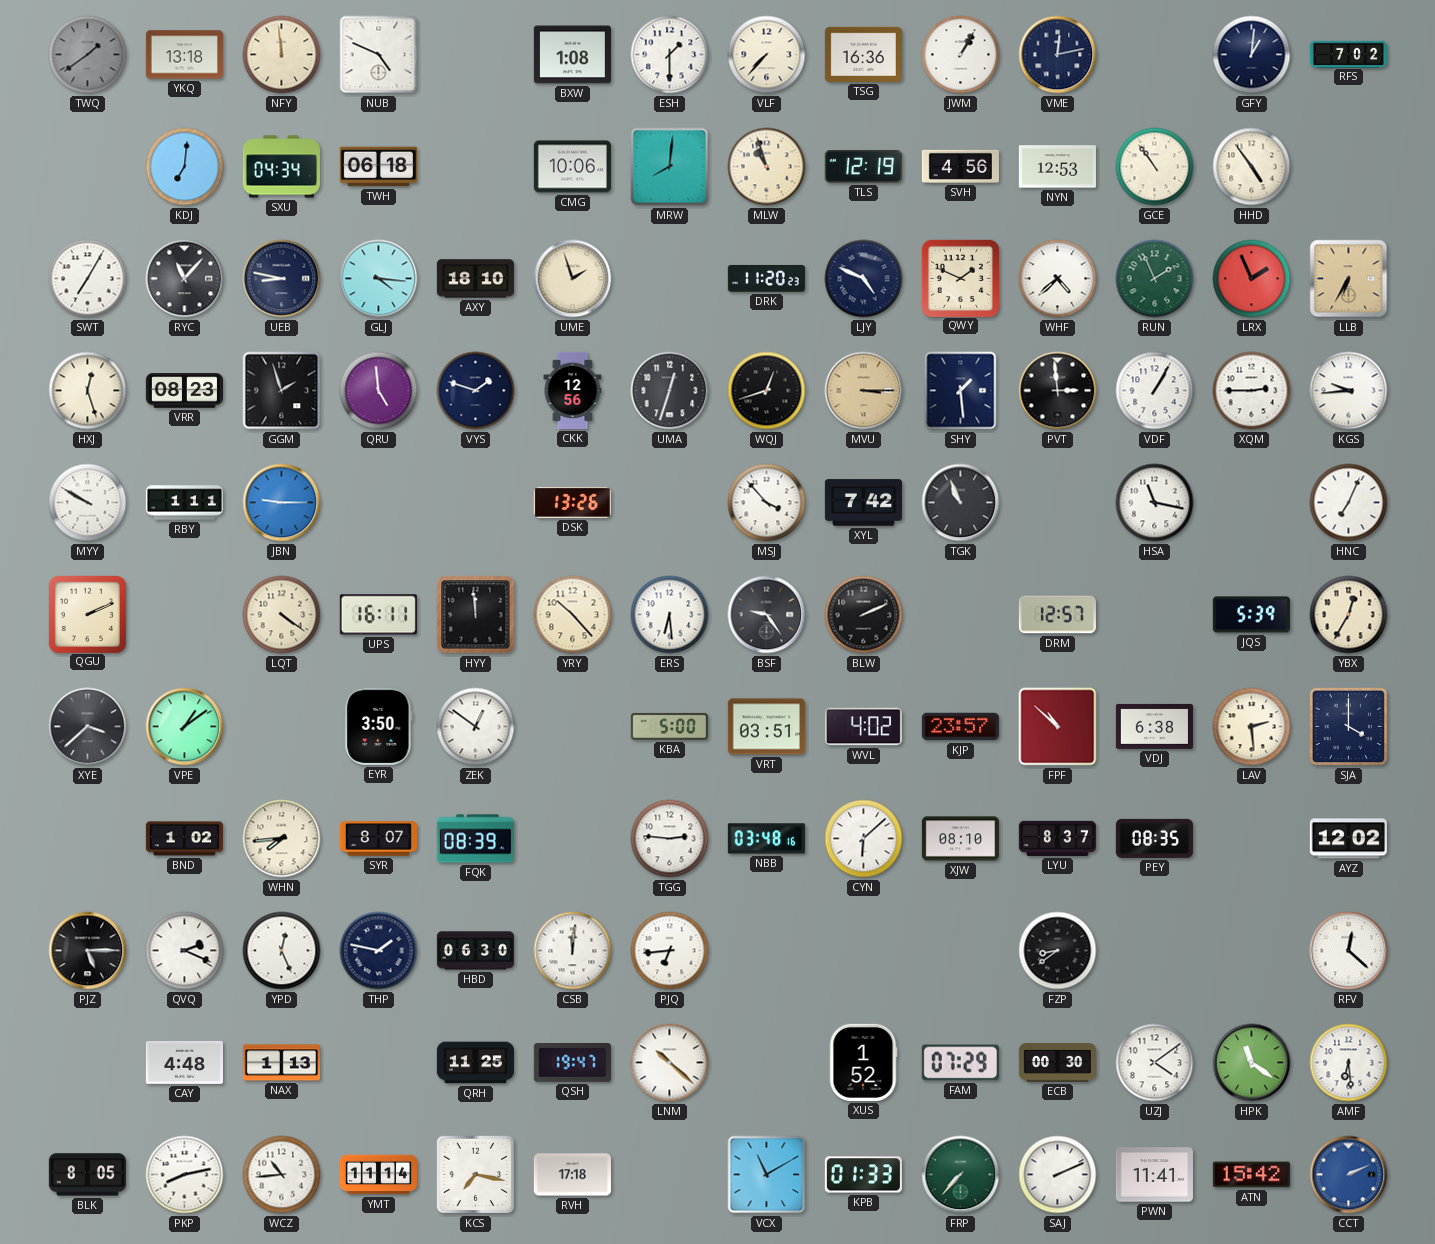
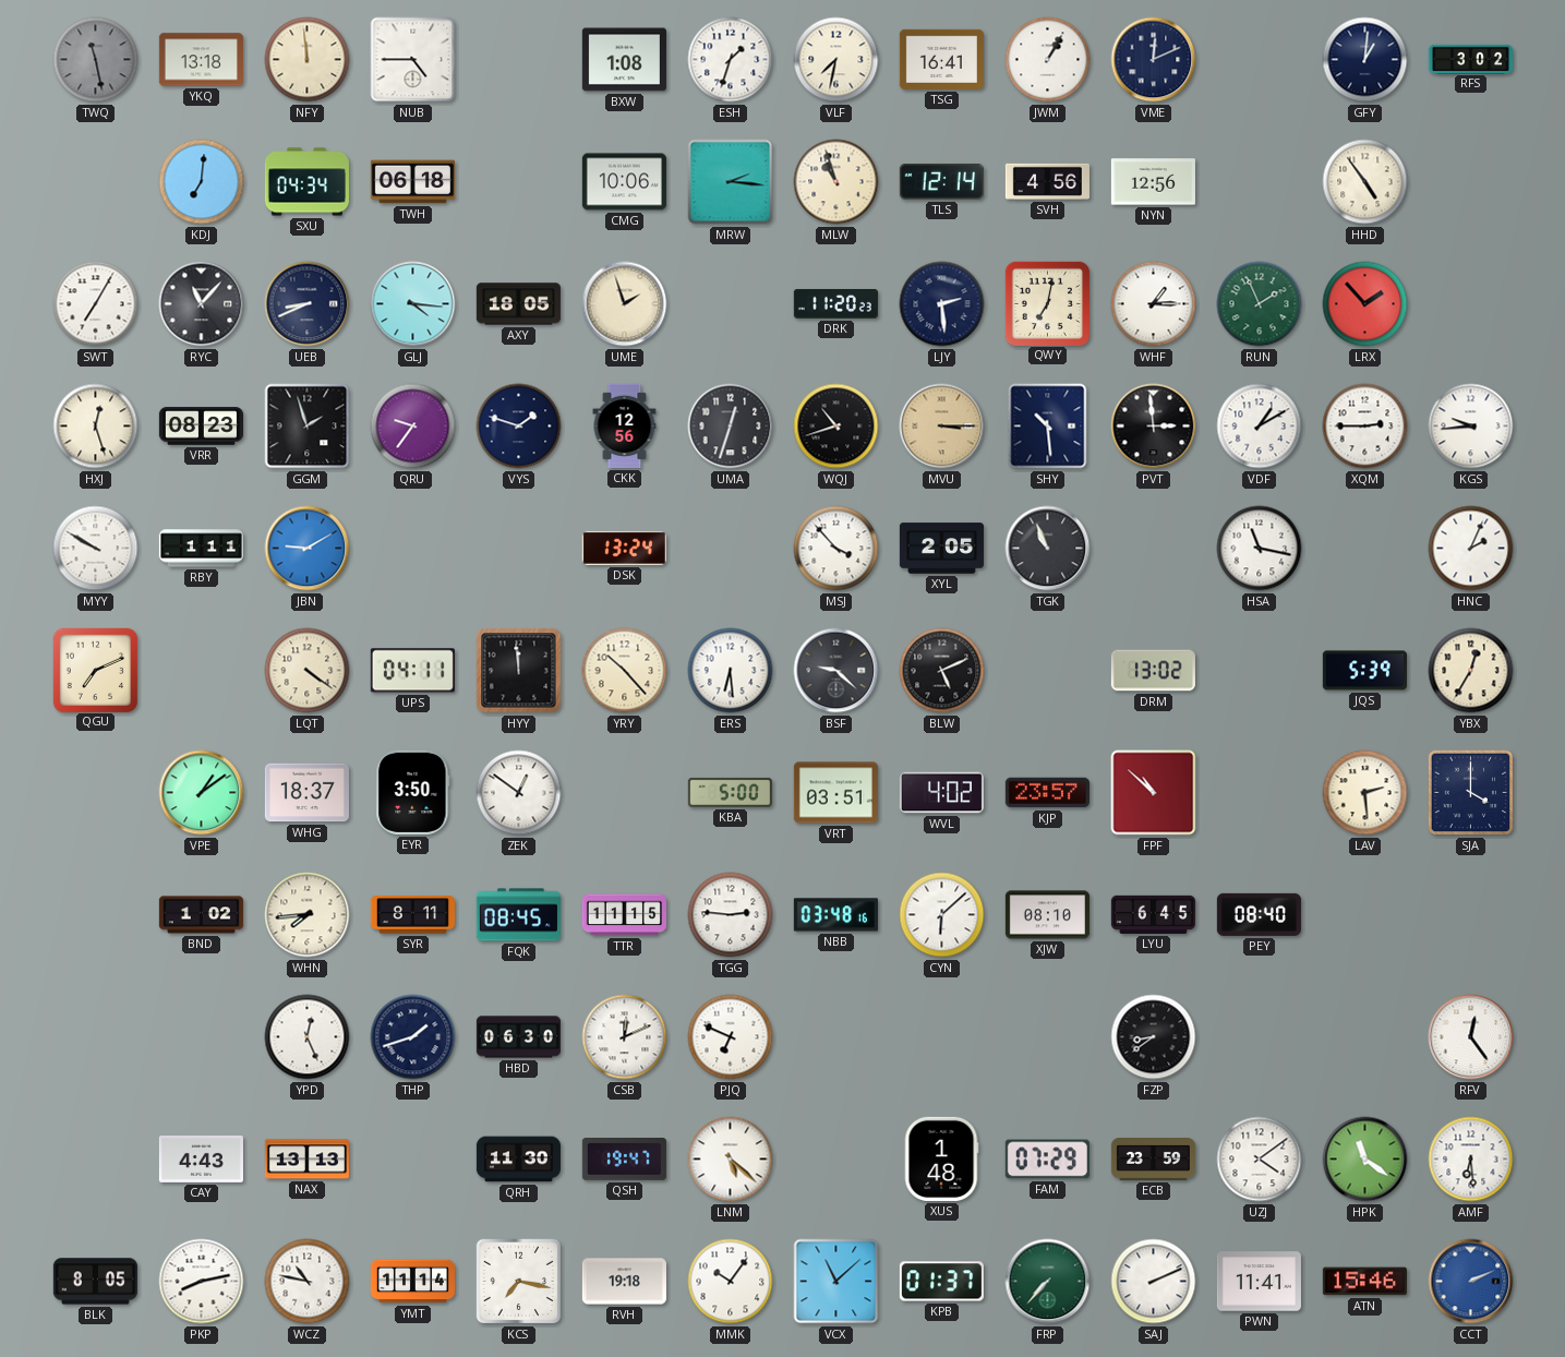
TWQ: 1:39 -> 11:28 (96, 60)
NUB: 4:49 -> 4:45 (413, 60)
ESH: 1:30 -> 1:33 (731, 60)
VLF: 7:37 -> 7:32 (836, 60)
TSG: 16:36 -> 16:41 (941, 59)
VME: 12:13 -> 12:11 (1154, 60)
RFS: 7:02 -> 3:02 (1470, 59)
MRW: 8:01 -> 2:16 (731, 182)
TLS: 12:19 -> 12:14 (941, 182)
NYN: 12:53 -> 12:56 (1153, 182)
GCE: 10:54 -> none (1155, 167)
UEB: 8:47 -> 8:41 (308, 304)
AXY: 18:10 -> 18:05 (518, 304)
LJY: 4:49 -> 2:29 (942, 304)
QWY: 1:49 -> 7:02 (1047, 303)
WHF: 4:38 -> 1:15 (1154, 304)
LRX: 1:56 -> 1:53 (1365, 304)
LLB: 6:35 -> none (1349, 279)
QRU: 4:59 -> 9:36 (413, 427)
WQJ: 12:42 -> 10:42 (836, 427)
SHY: 1:29 -> 10:29 (1048, 427)
VDF: 1:05 -> 1:10 (1260, 427)
JBN: 9:15 -> 9:10 (308, 549)
DSK: 13:26 -> 13:24 (624, 548)
XYL: 7:42 -> 2:05 (941, 549)
HNC: 7:04 -> 2:04 (1471, 549)
QGU: 2:11 -> 7:11 (95, 670)
UPS: 16:11 -> 04:11 (412, 671)
BSF: 9:24 -> 9:22 (836, 671)
BLW: 2:11 -> 5:11 (942, 671)
DRM: 12:57 -> 13:02 (1153, 671)
XYE: 3:38 -> none (88, 727)
WHG: none -> 18:37 (306, 793)
VDJ: 6:38 -> none (1154, 726)
SYR: 8:07 -> 8:11 (412, 915)
FQK: 08:39 -> 08:45 (518, 915)
TTR: none -> 11:15 (624, 915)
LYU: 8:37 -> 6:45 (1153, 914)
PEY: 08:35 -> 08:40 (1259, 914)
AYZ: 12:02 -> none (1348, 839)
PJZ: 5:15 -> none (88, 951)
QVQ: 2:19 -> none (185, 951)
THP: 1:47 -> 1:42 (413, 1037)
CSB: 12:01 -> 12:11 (625, 1037)
PJQ: 6:44 -> 6:49 (731, 1037)
RFV: 12:22 -> 12:24 (1471, 1037)
CAY: 4:48 -> 4:43 (201, 1158)
NAX: 1:13 -> 13:13 (306, 1160)
QRH: 11:25 -> 11:30 (518, 1160)
LNM: 10:22 -> 5:22 (731, 1160)
XUS: 1:52 -> 1:48 (941, 1158)
ECB: 00:30 -> 23:59 (1153, 1160)
WCZ: 10:44 -> 10:47 (308, 1282)
RVH: 17:18 -> 19:18 (624, 1282)
MMK: none -> 10:06 (731, 1282)
VCX: 11:10 -> 11:08 (836, 1282)
KPB: 01:33 -> 01:37 (941, 1282)
ATN: 15:42 -> 15:46 (1364, 1282)
